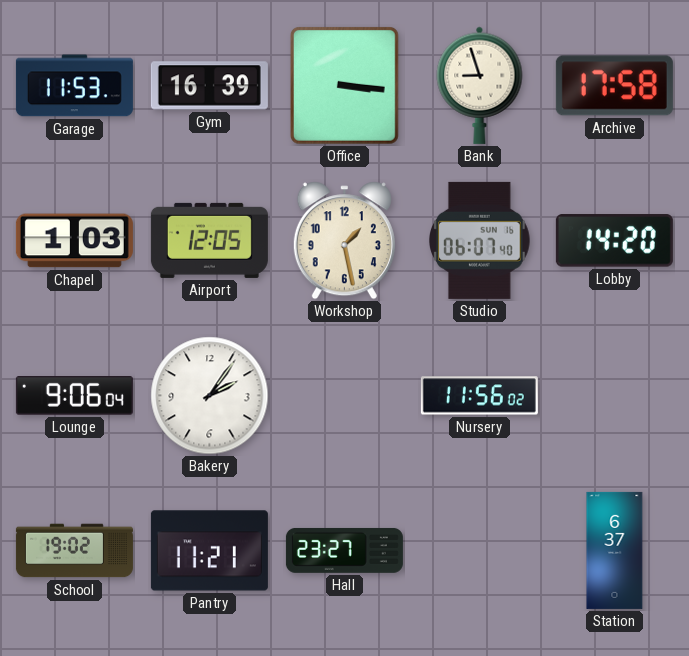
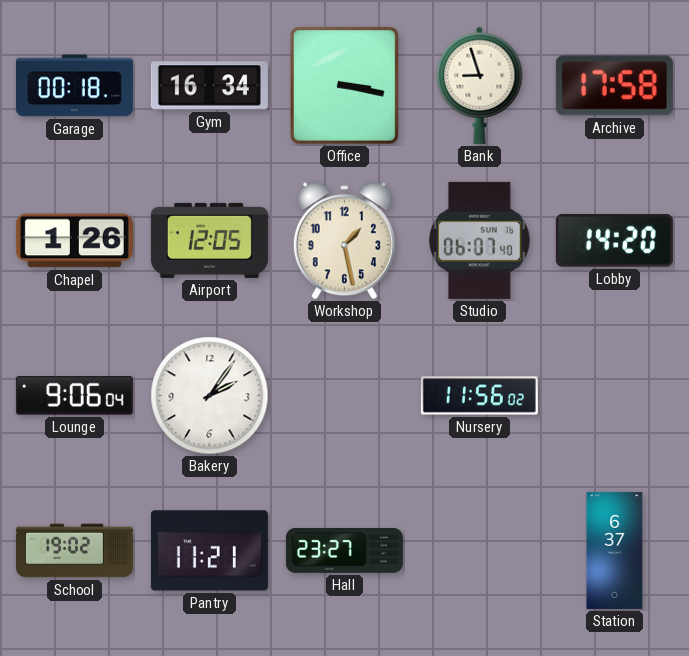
Garage: 11:53 -> 00:18 (74, 86)
Gym: 16:39 -> 16:34 (209, 86)
Office: 3:16 -> 3:17 (344, 86)
Chapel: 1:03 -> 1:26 (74, 241)
